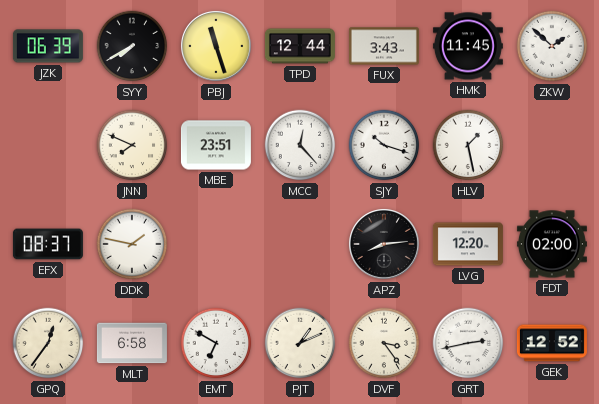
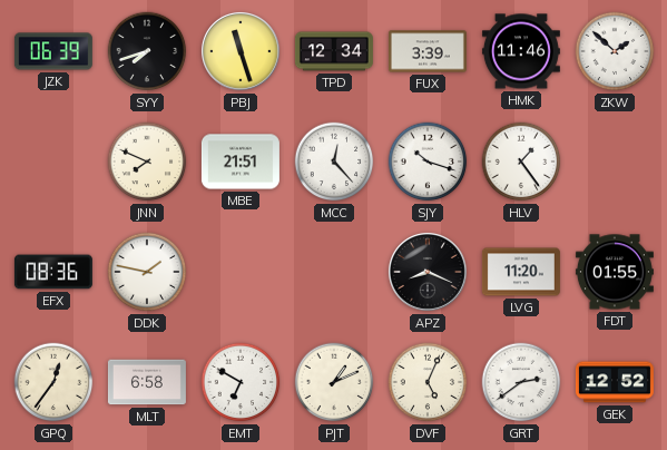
SYY: 7:40 -> 7:42 (147, 51)
TPD: 12:44 -> 12:34 (334, 51)
FUX: 3:43 -> 3:39 (428, 51)
HMK: 11:45 -> 11:46 (521, 51)
MBE: 23:51 -> 21:51 (241, 162)
HLV: 1:28 -> 1:24 (521, 162)
EFX: 08:37 -> 08:36 (53, 272)
APZ: 8:14 -> 8:19 (428, 272)
LVG: 12:20 -> 11:20 (521, 272)
FDT: 02:00 -> 01:55 (615, 272)
DVF: 3:24 -> 5:04 (428, 382)
GRT: 2:43 -> 2:39 (521, 382)
